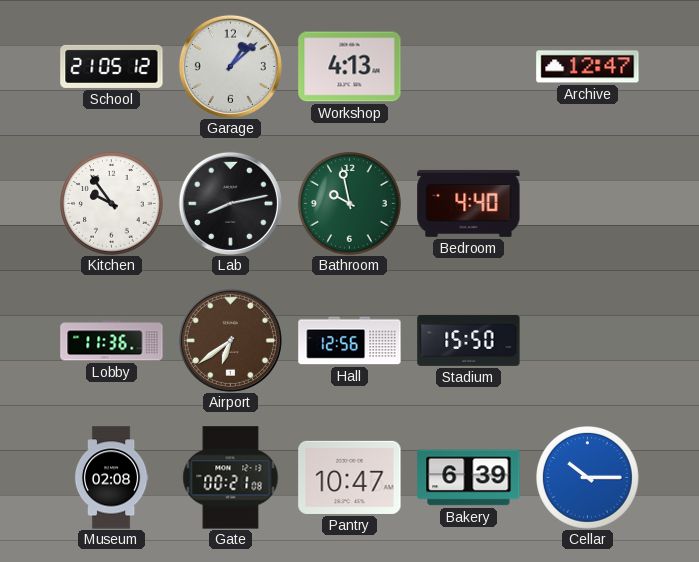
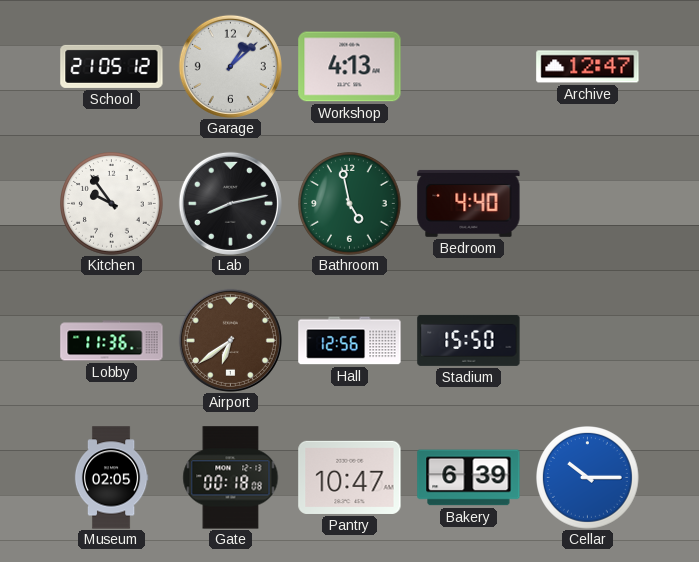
Bathroom: 9:58 -> 4:58 (350, 204)
Museum: 02:08 -> 02:05 (111, 478)
Gate: 00:21 -> 00:18 (231, 478)
